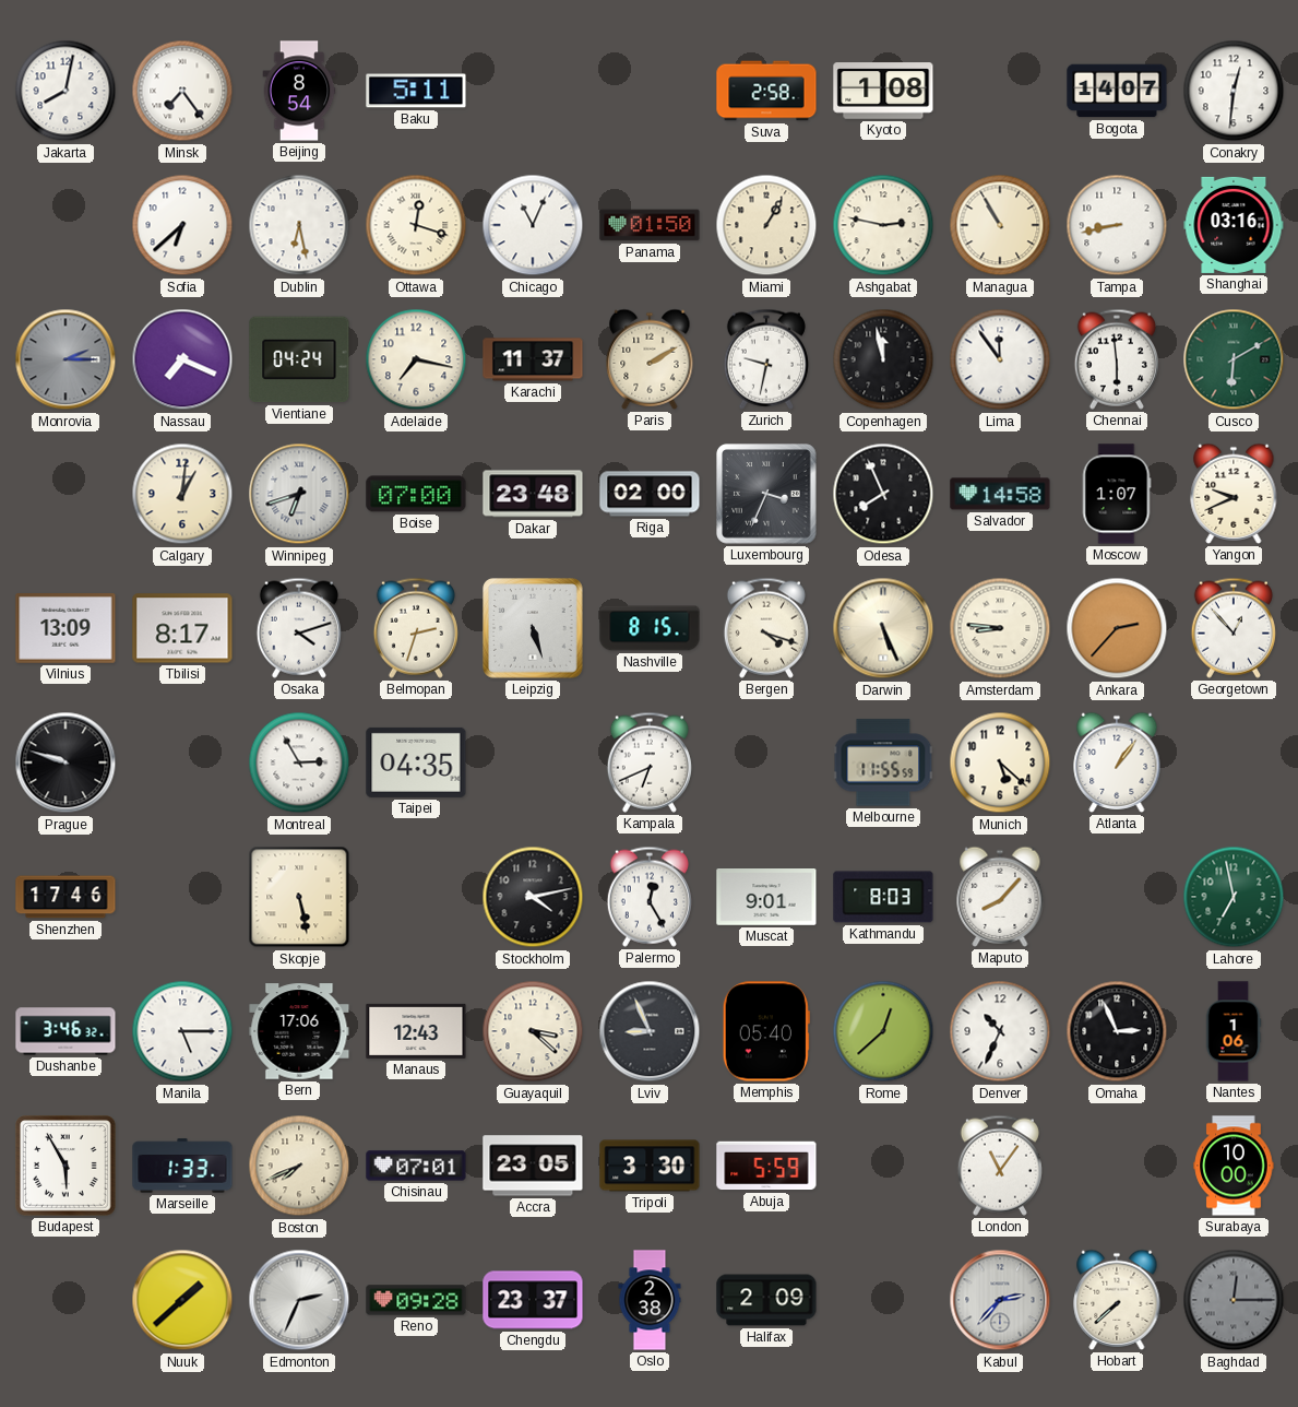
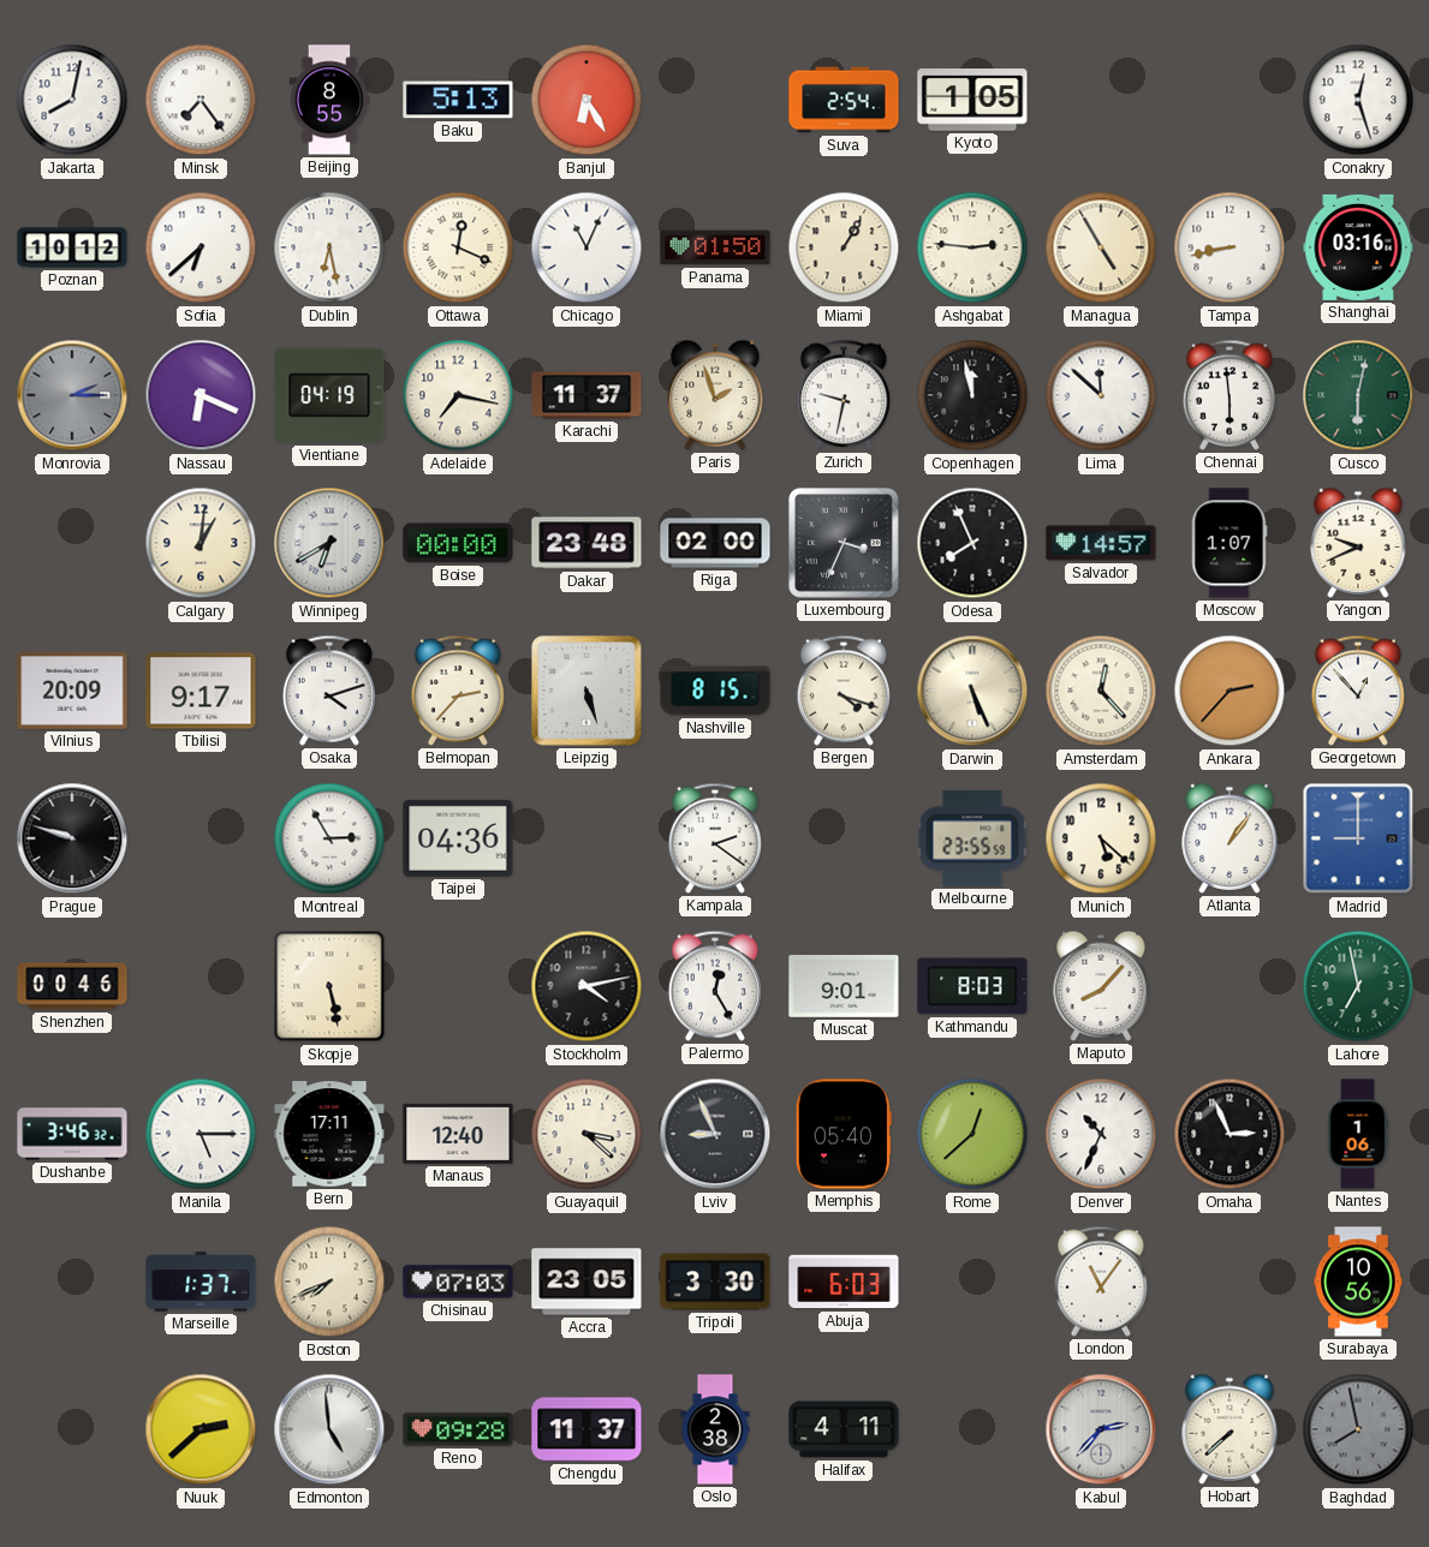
Beijing: 8:54 -> 8:55 (329, 100)
Baku: 5:11 -> 5:13 (458, 100)
Banjul: none -> 6:25 (587, 100)
Suva: 2:58 -> 2:54 (844, 100)
Kyoto: 1:08 -> 1:05 (972, 100)
Bogota: 14:07 -> none (1117, 91)
Conakry: 12:31 -> 12:27 (1358, 100)
Poznan: none -> 10:12 (72, 247)
Ottawa: 12:18 -> 12:19 (458, 247)
Ashgabat: 2:47 -> 2:46 (972, 247)
Managua: 10:55 -> 4:55 (1101, 247)
Nassau: 7:19 -> 6:19 (201, 395)
Vientiane: 04:24 -> 04:19 (329, 395)
Paris: 2:10 -> 1:57 (715, 395)
Lima: 11:54 -> 11:52 (1101, 395)
Cusco: 6:10 -> 6:02 (1358, 395)
Winnipeg: 6:42 -> 6:40 (329, 543)
Boise: 07:00 -> 00:00 (458, 543)
Salvador: 14:58 -> 14:57 (1101, 543)
Vilnius: 13:09 -> 20:09 (72, 692)
Tbilisi: 8:17 -> 9:17 (201, 691)
Belmopan: 2:33 -> 2:37 (458, 691)
Amsterdam: 8:46 -> 12:23 (1101, 691)
Taipei: 04:35 -> 04:36 (458, 838)
Kampala: 6:41 -> 2:21 (715, 838)
Melbourne: 11:55 -> 23:55 (972, 838)
Madrid: none -> 9:00 (1358, 838)
Shenzhen: 17:46 -> 00:46 (72, 986)
Bern: 17:06 -> 17:11 (329, 1134)
Manaus: 12:43 -> 12:40 (458, 1134)
Budapest: 5:55 -> none (66, 1166)
Marseille: 1:33 -> 1:37 (201, 1282)
Chisinau: 07:01 -> 07:03 (458, 1282)
Abuja: 5:59 -> 6:03 (844, 1282)
Surabaya: 10:00 -> 10:56 (1358, 1282)
Nuuk: 1:38 -> 2:38 (201, 1429)
Edmonton: 2:34 -> 4:59 (329, 1429)
Chengdu: 23:37 -> 11:37 (587, 1429)
Halifax: 2:09 -> 4:11 (844, 1429)
Baghdad: 12:15 -> 7:58 (1358, 1429)
